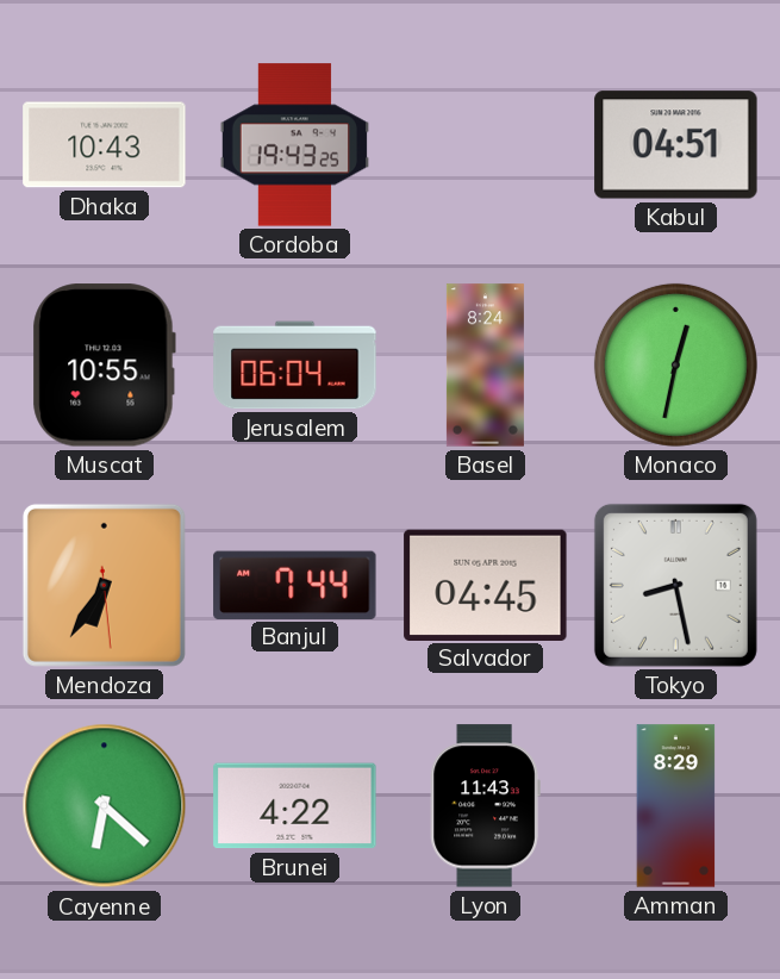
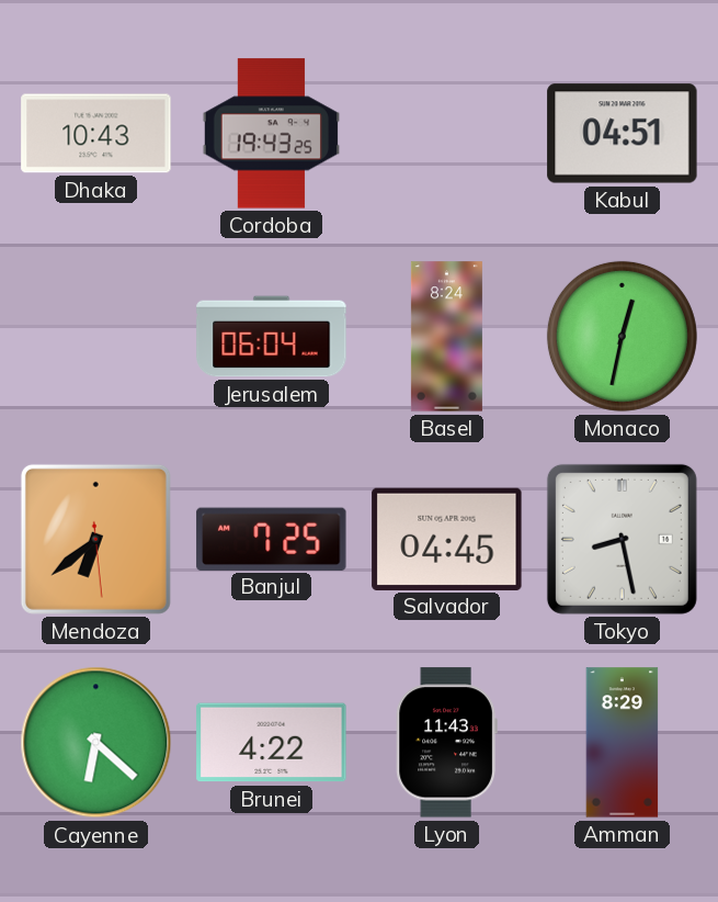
Muscat: 10:55 -> none (104, 366)
Mendoza: 6:35 -> 6:38 (95, 539)
Banjul: 7:44 -> 7:25 (272, 539)
